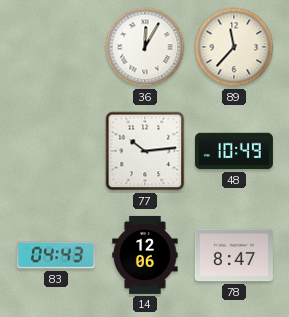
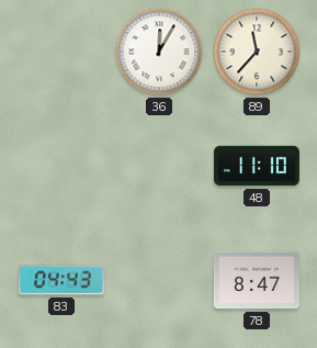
77: 10:14 -> none (145, 151)
48: 10:49 -> 11:10 (257, 166)
14: 12:06 -> none (145, 255)
